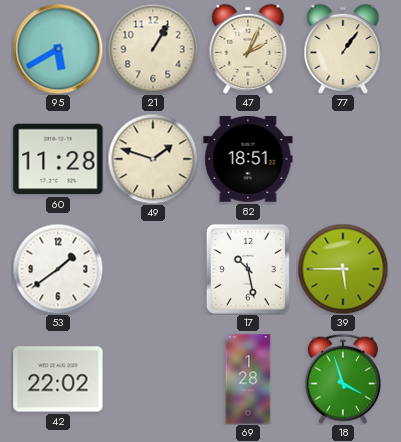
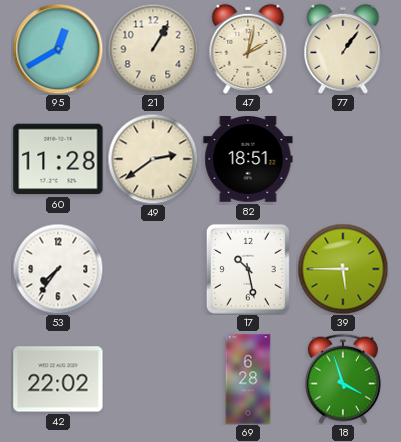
95: 5:40 -> 12:40 (58, 49)
47: 2:04 -> 2:02 (248, 49)
49: 1:48 -> 2:39 (153, 159)
53: 1:39 -> 7:36 (58, 269)
69: 1:28 -> 6:28 (248, 379)
